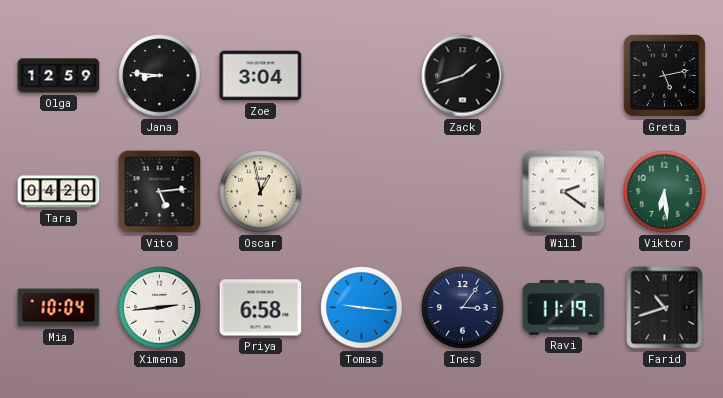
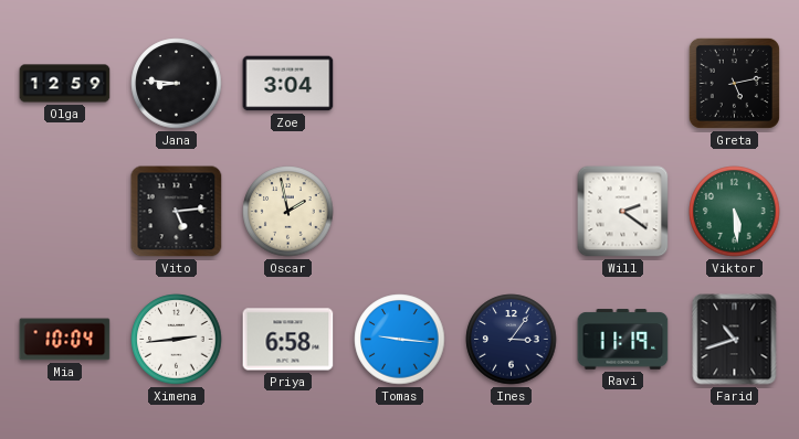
Zack: 1:42 -> none (463, 76)
Tara: 04:20 -> none (59, 192)
Oscar: 12:58 -> 1:58 (288, 212)
Viktor: 6:29 -> 5:29 (735, 212)
